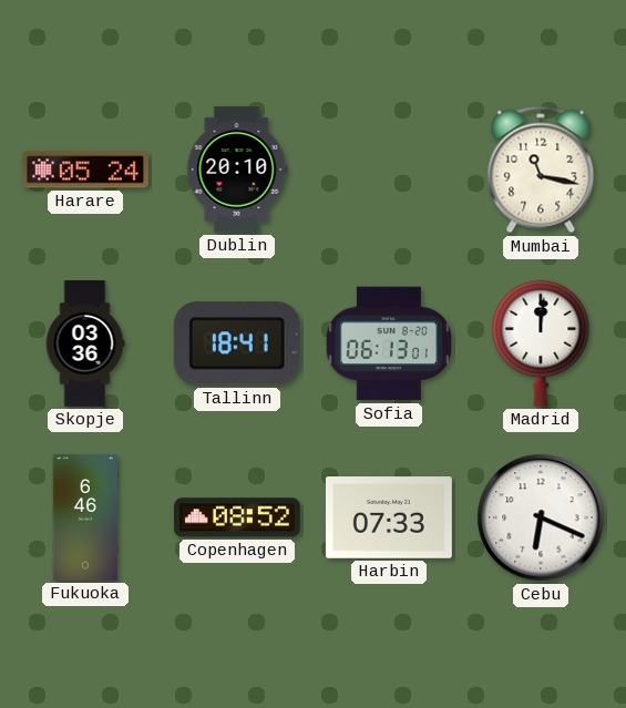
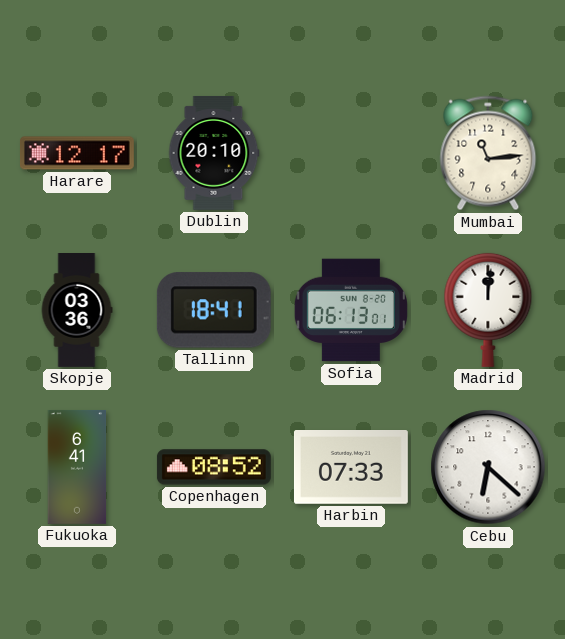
Harare: 05:24 -> 12:17 (77, 153)
Mumbai: 11:17 -> 11:14 (488, 153)
Fukuoka: 6:46 -> 6:41 (77, 467)
Cebu: 6:19 -> 6:22 (488, 467)
